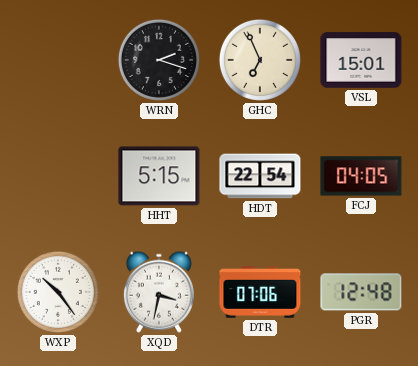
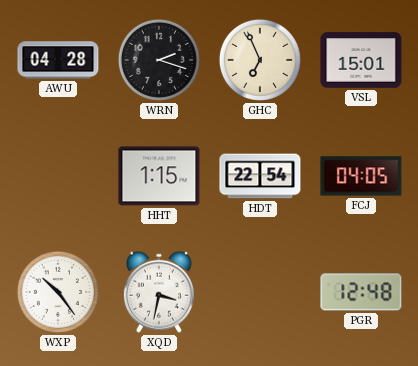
AWU: none -> 04:28 (58, 60)
HHT: 5:15 -> 1:15 (159, 176)
DTR: 07:06 -> none (260, 293)
